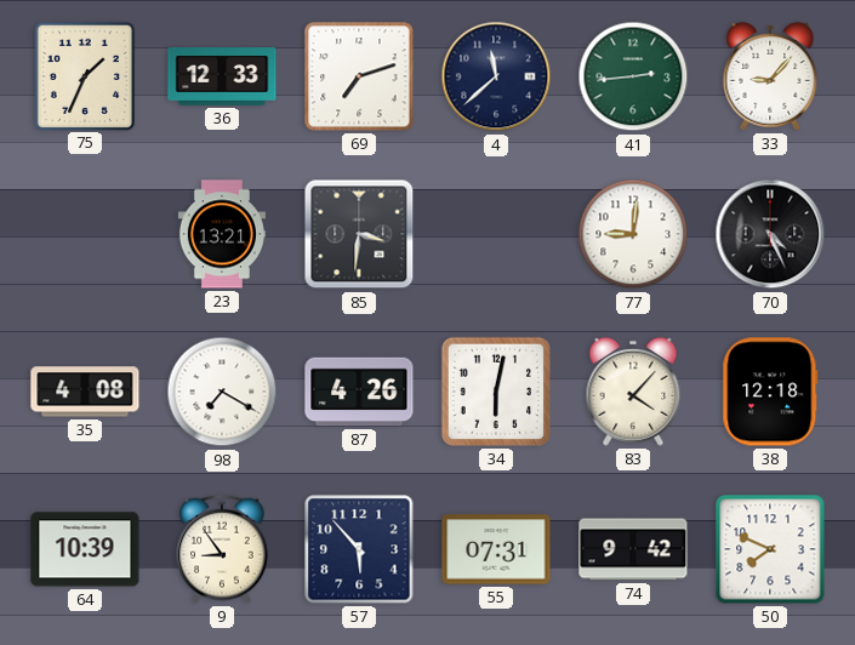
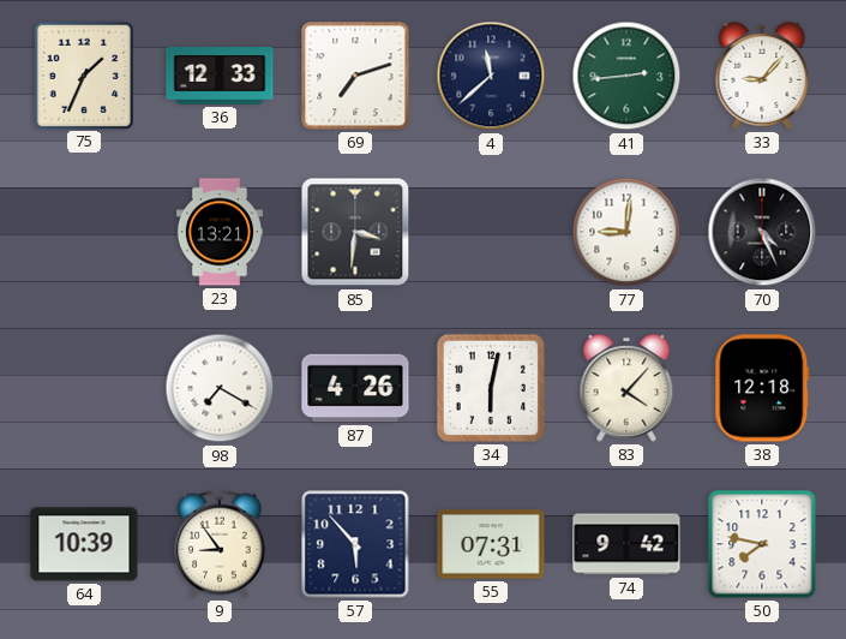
35: 4:08 -> none (85, 392)
50: 7:49 -> 7:47 (762, 544)
